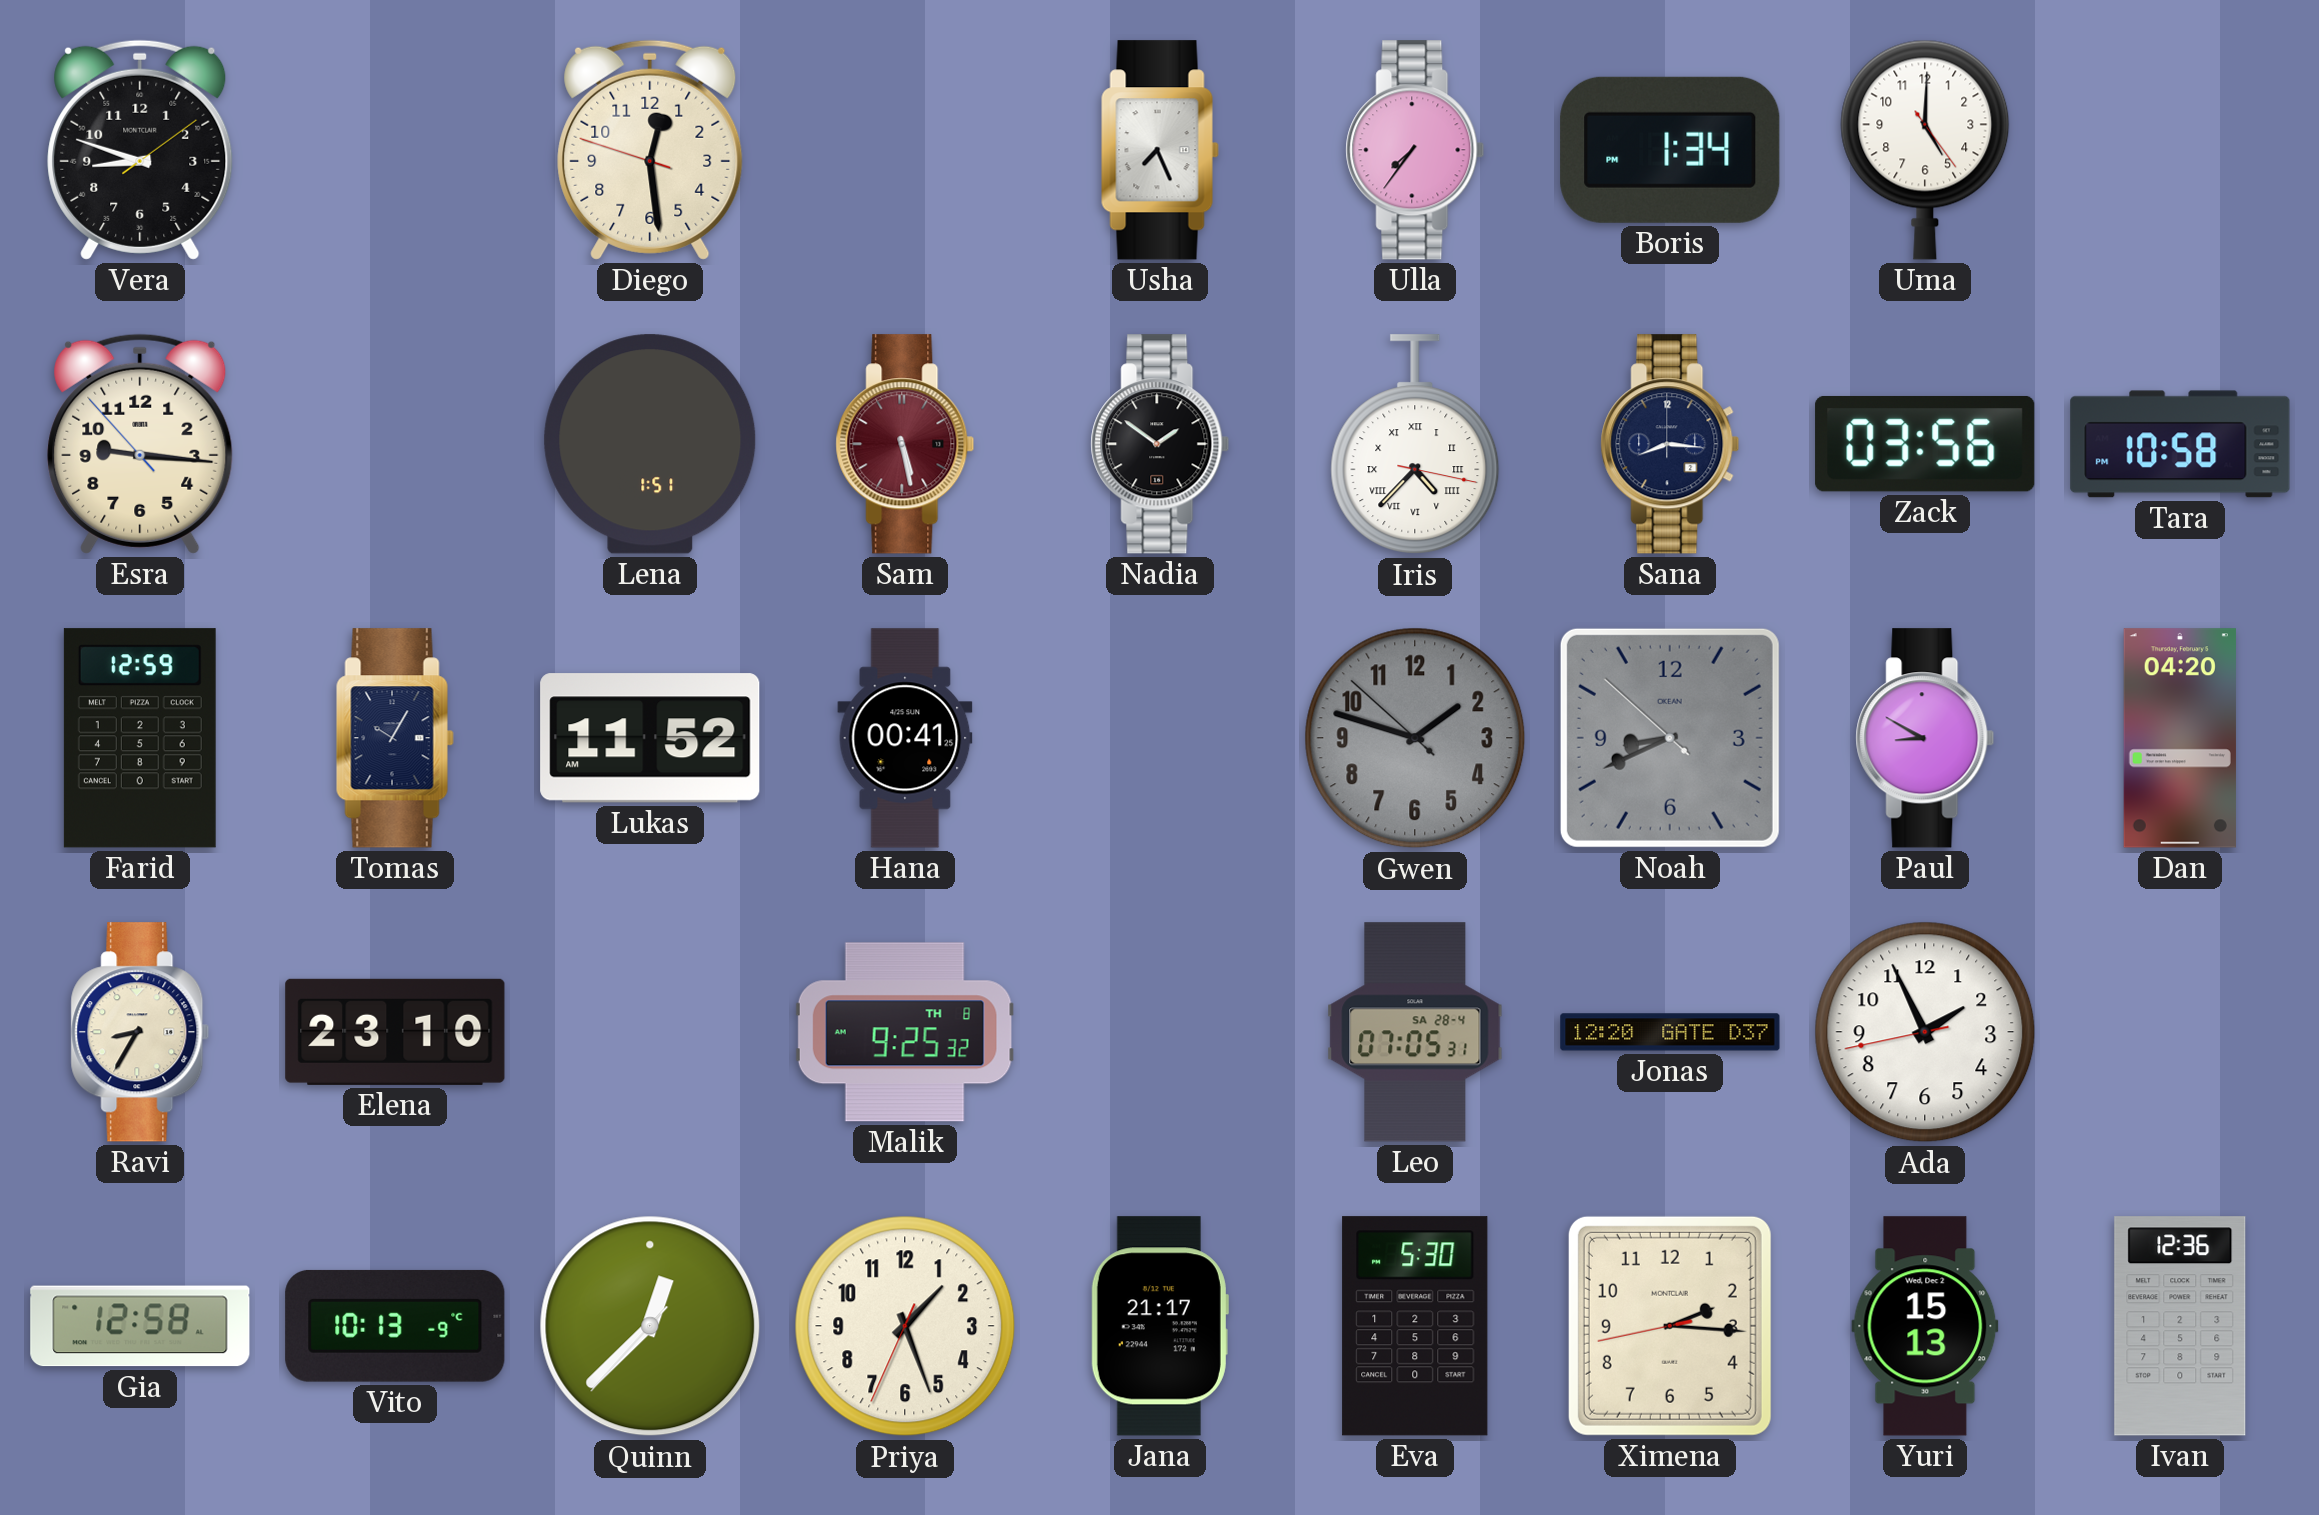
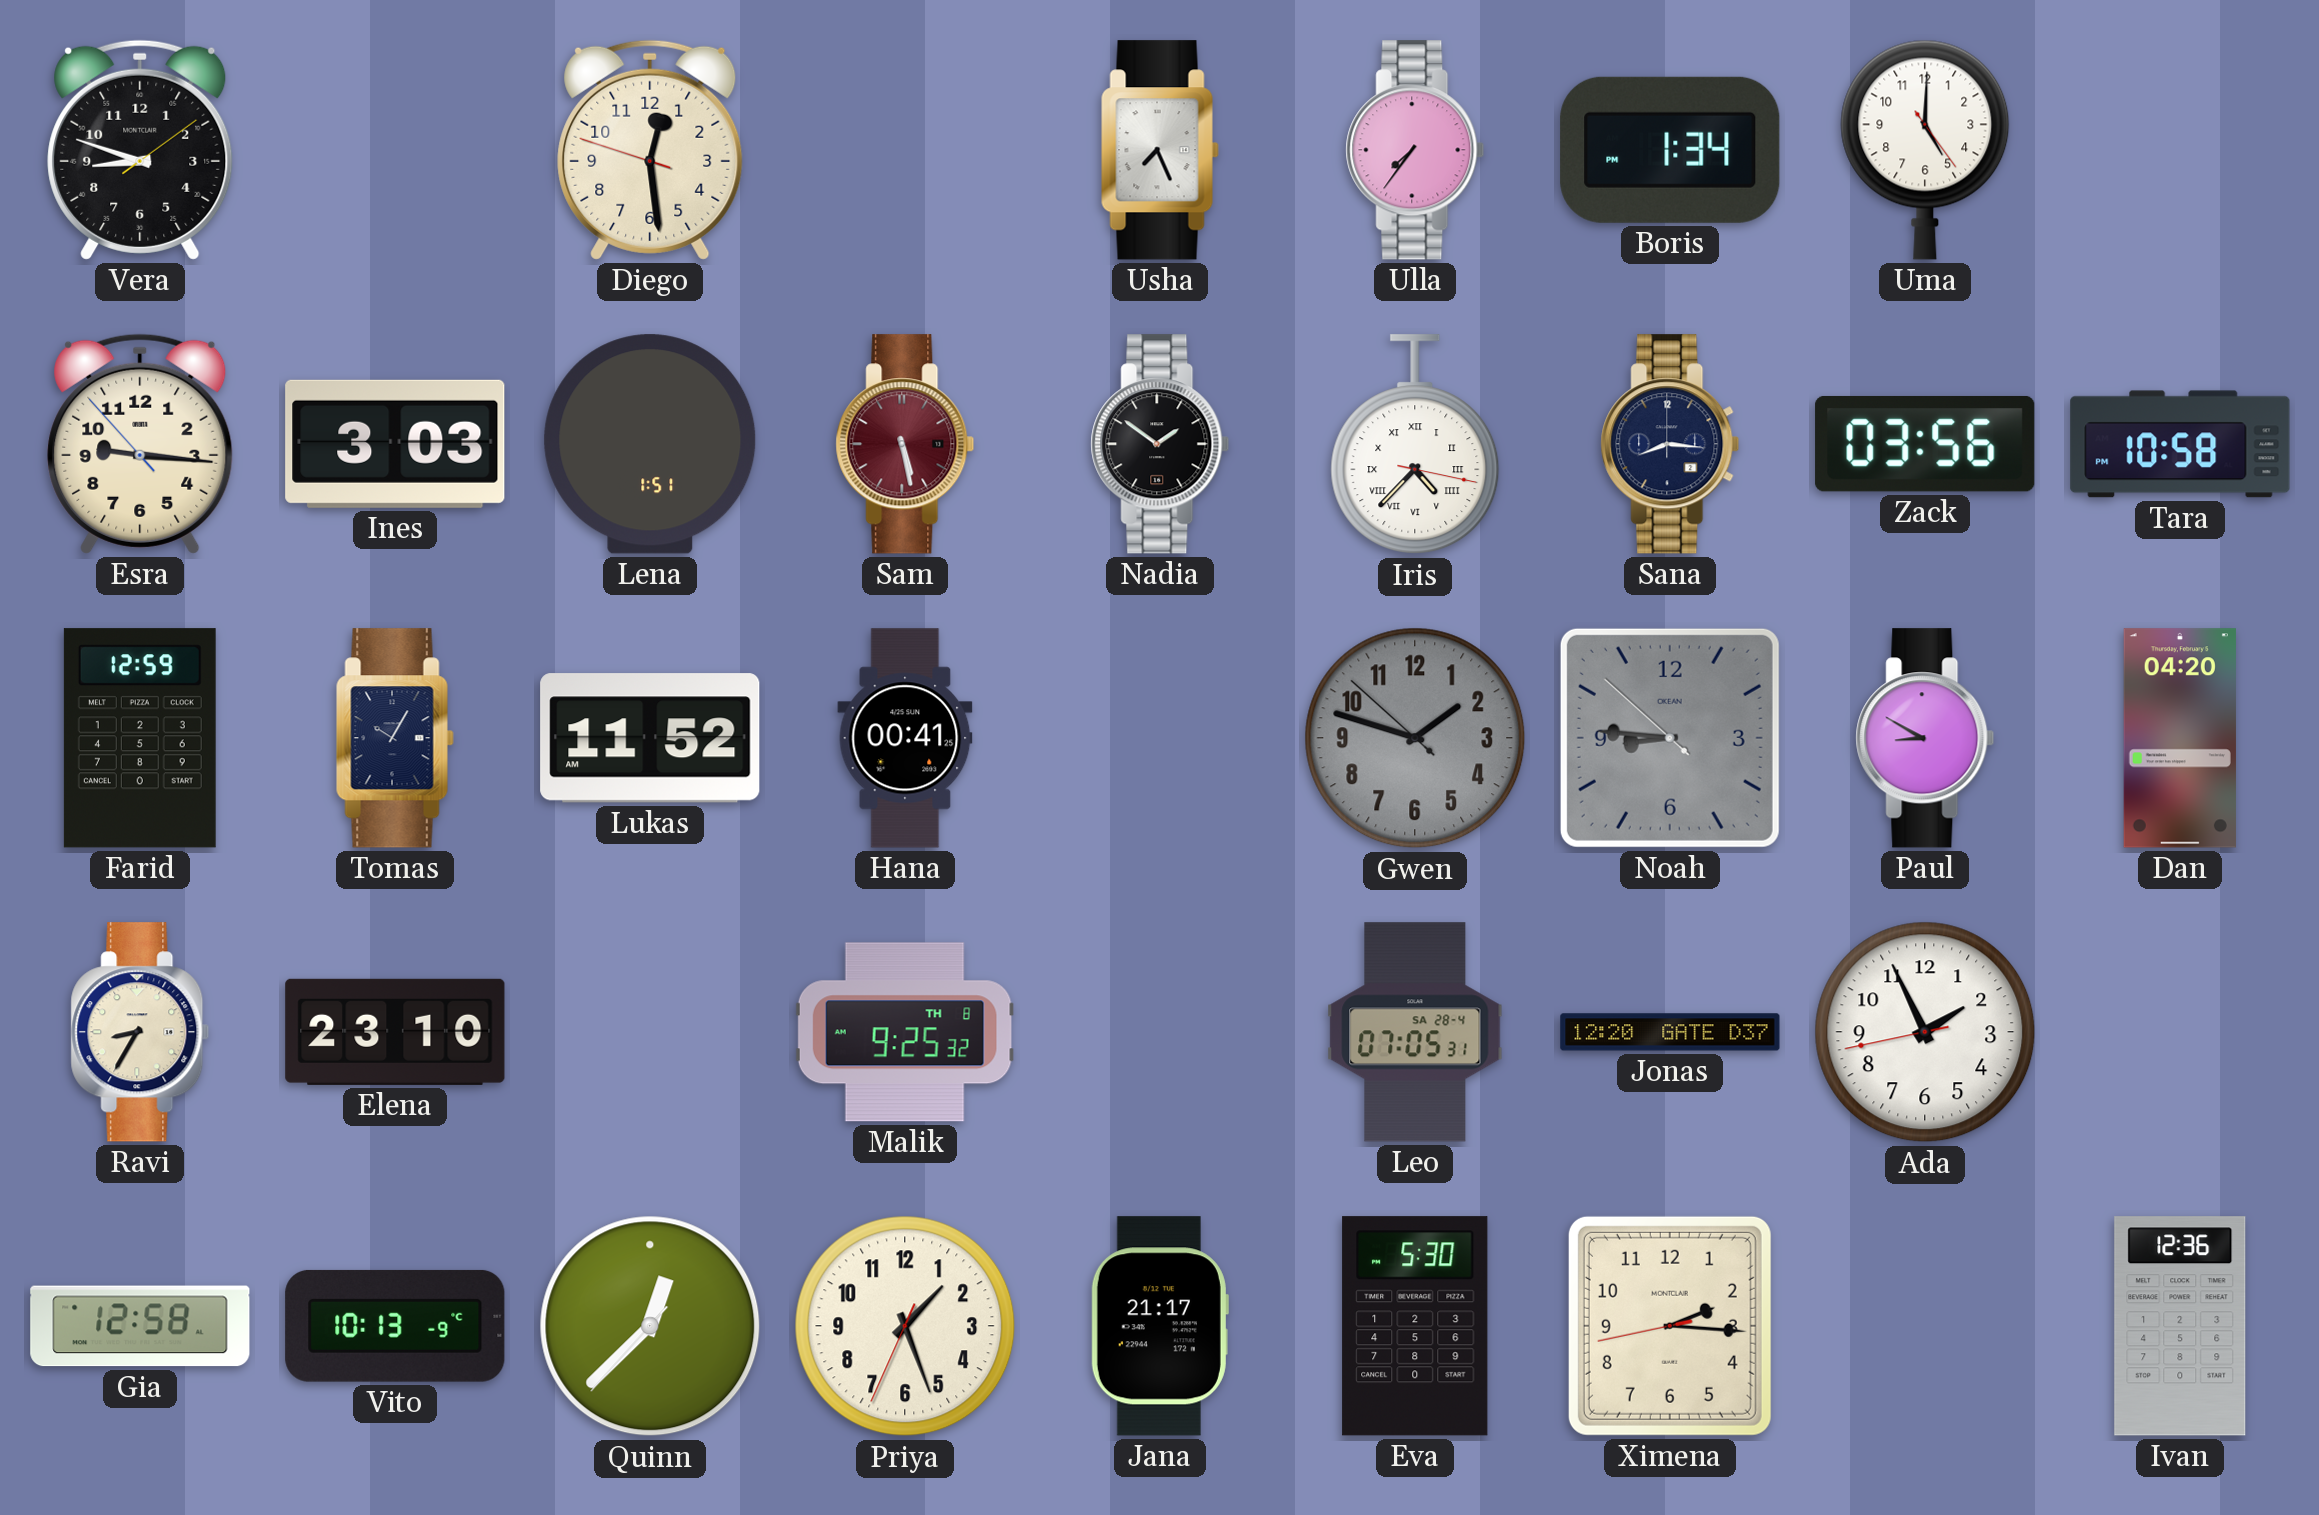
Ines: none -> 3:03 (395, 444)
Noah: 8:40 -> 8:45 (1670, 738)
Yuri: 15:13 -> none (1925, 1326)
